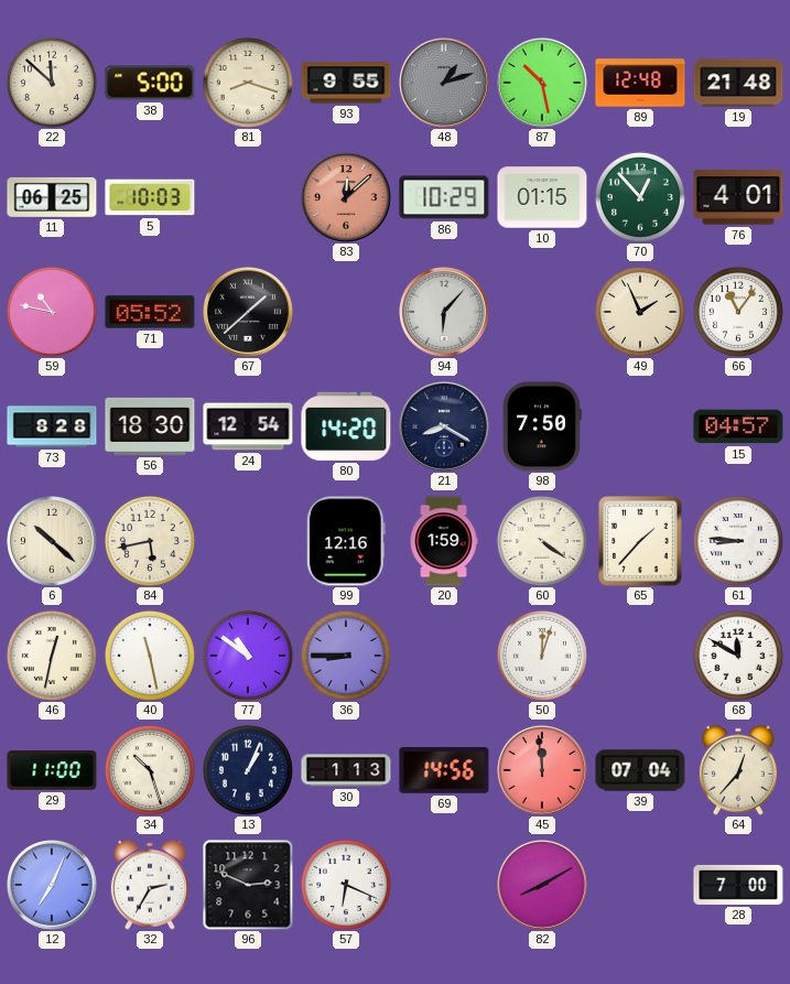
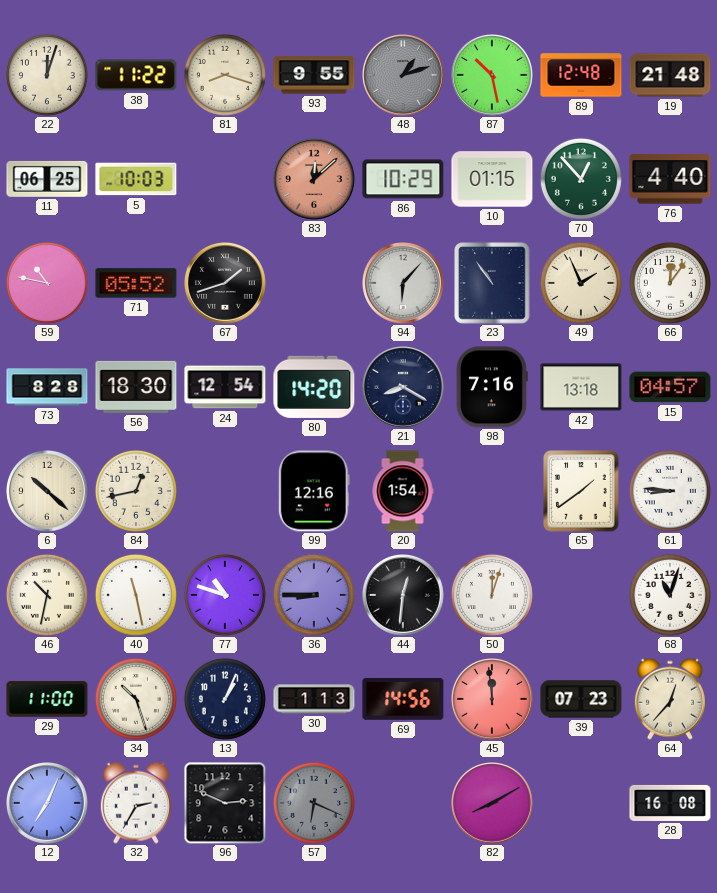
22: 11:52 -> 12:03 (47, 75)
38: 5:00 -> 11:22 (136, 75)
76: 4:01 -> 4:40 (670, 179)
67: 1:38 -> 1:42 (226, 284)
23: none -> 10:54 (492, 283)
66: 11:06 -> 12:06 (670, 283)
98: 7:50 -> 7:16 (492, 387)
42: none -> 13:18 (581, 387)
84: 5:43 -> 12:43 (136, 491)
20: 1:59 -> 1:54 (403, 491)
60: 4:21 -> none (542, 541)
65: 1:37 -> 1:39 (581, 491)
46: 12:32 -> 10:32 (47, 595)
77: 10:51 -> 10:48 (225, 595)
44: none -> 12:31 (404, 596)
68: 11:50 -> 11:03 (670, 595)
39: 07:04 -> 07:23 (581, 699)
57 dial: white -> grey (314, 803)
28: 7:00 -> 16:08 (670, 803)
